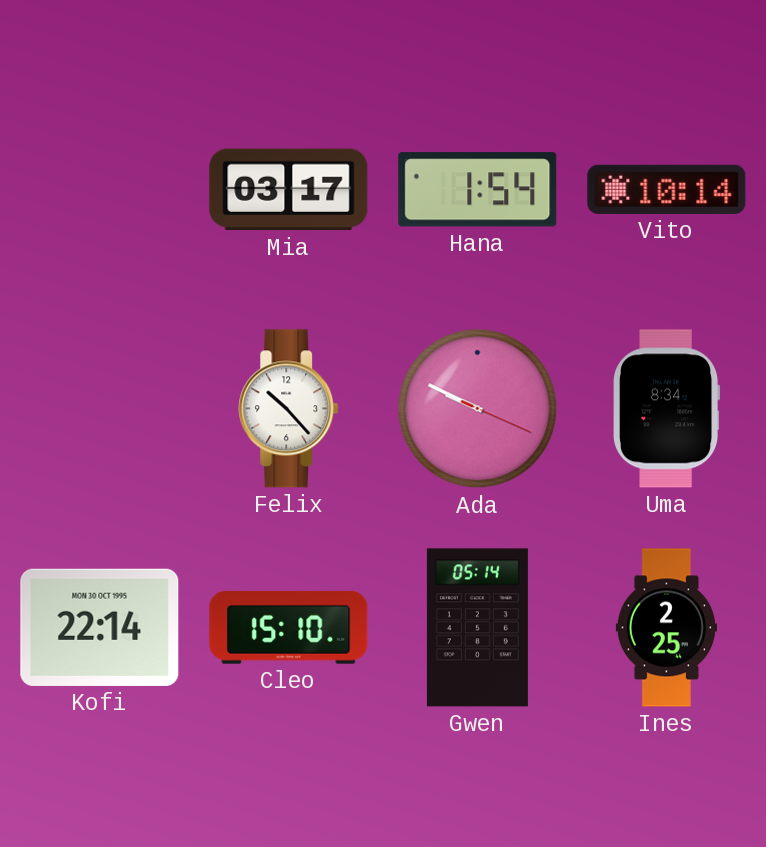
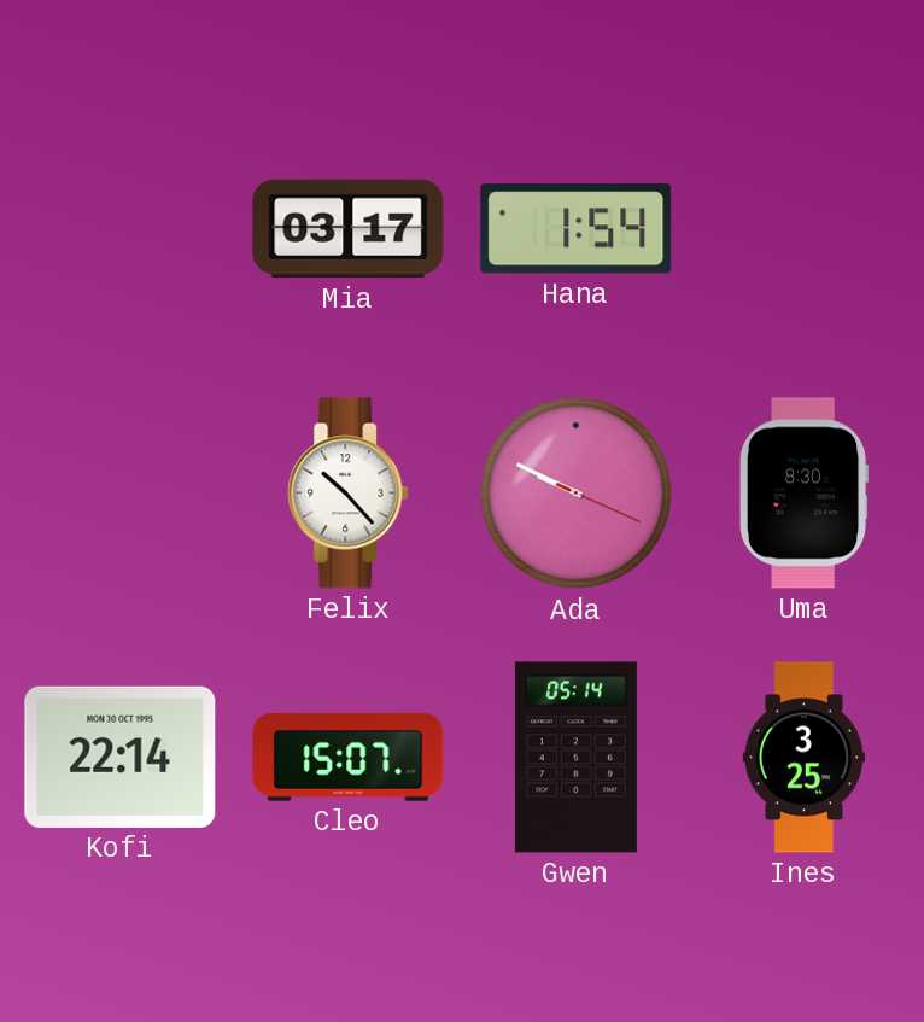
Vito: 10:14 -> none (667, 189)
Uma: 8:34 -> 8:30 (803, 494)
Cleo: 15:10 -> 15:07 (349, 757)
Ines: 2:25 -> 3:25 (803, 758)
